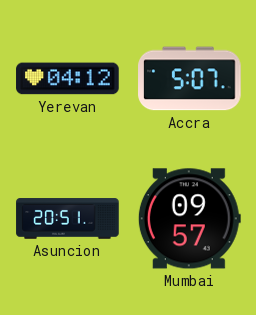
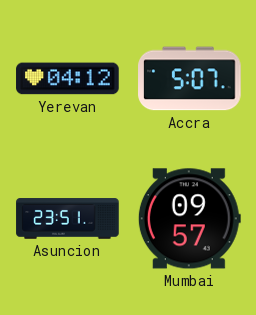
Asuncion: 20:51 -> 23:51 (68, 219)
